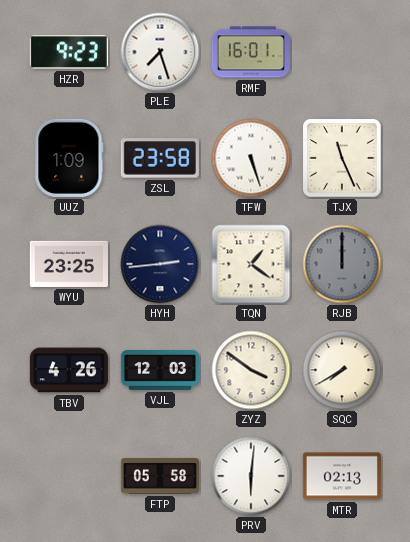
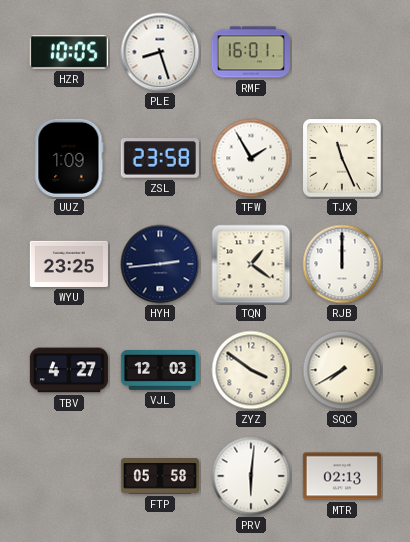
HZR: 9:23 -> 10:05 (69, 52)
PLE: 7:27 -> 8:27 (160, 52)
TFW: 5:27 -> 1:55 (251, 158)
RJB dial: grey -> white (342, 264)
TBV: 4:26 -> 4:27 (69, 370)
